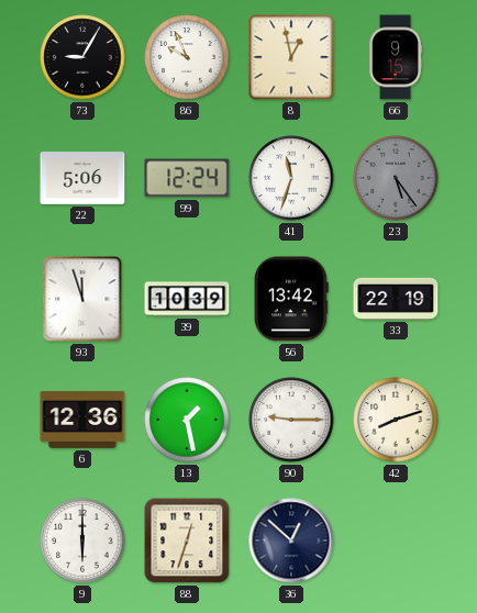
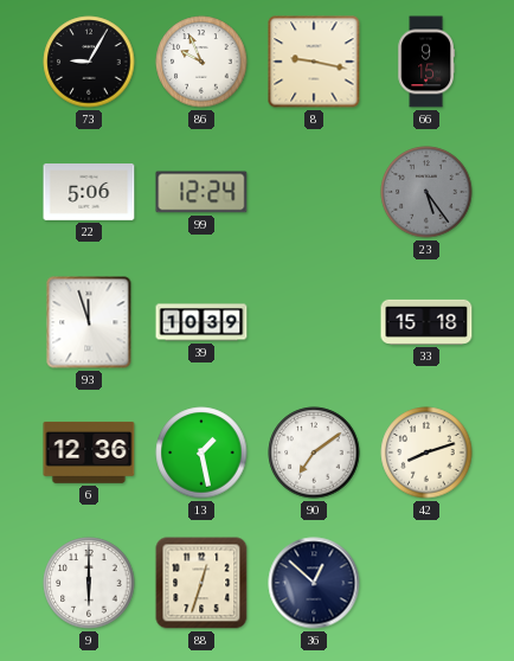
8: 12:58 -> 9:17 (314, 62)
41: 11:33 -> none (291, 178)
56: 13:42 -> none (291, 299)
33: 22:19 -> 15:18 (426, 322)
90: 9:15 -> 7:09 (314, 453)
